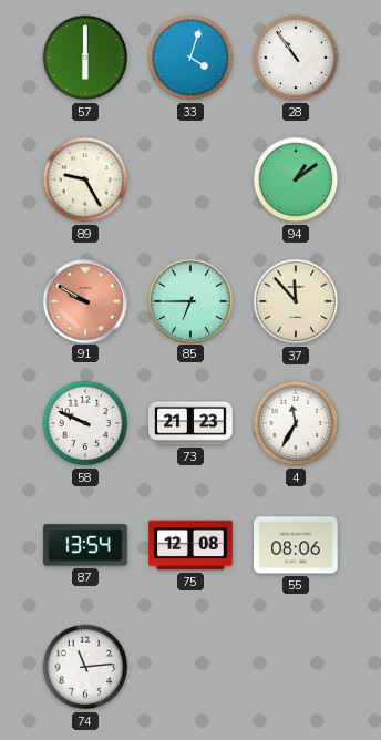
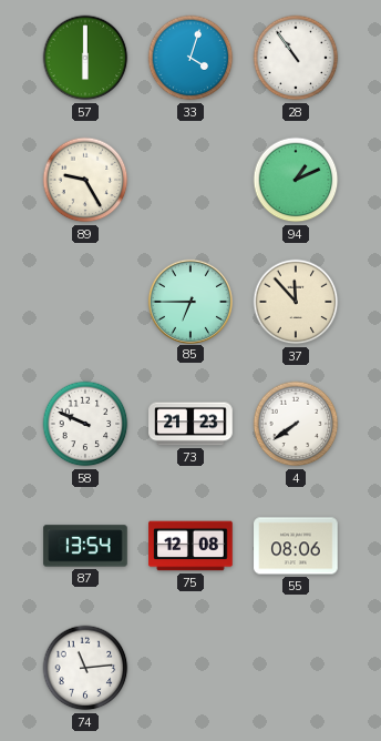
94: 1:09 -> 1:11 (296, 180)
91: 9:50 -> none (84, 300)
4: 11:35 -> 7:39 (296, 424)
